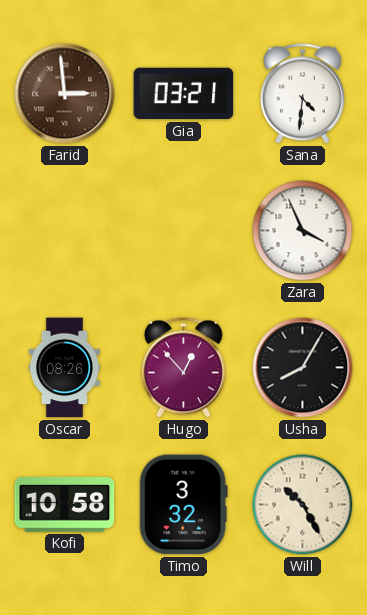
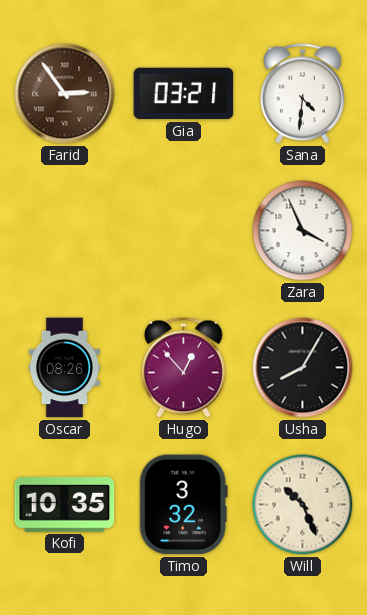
Farid: 2:59 -> 2:54 (65, 94)
Kofi: 10:58 -> 10:35 (65, 505)
Will: 10:25 -> 10:26 (303, 505)
